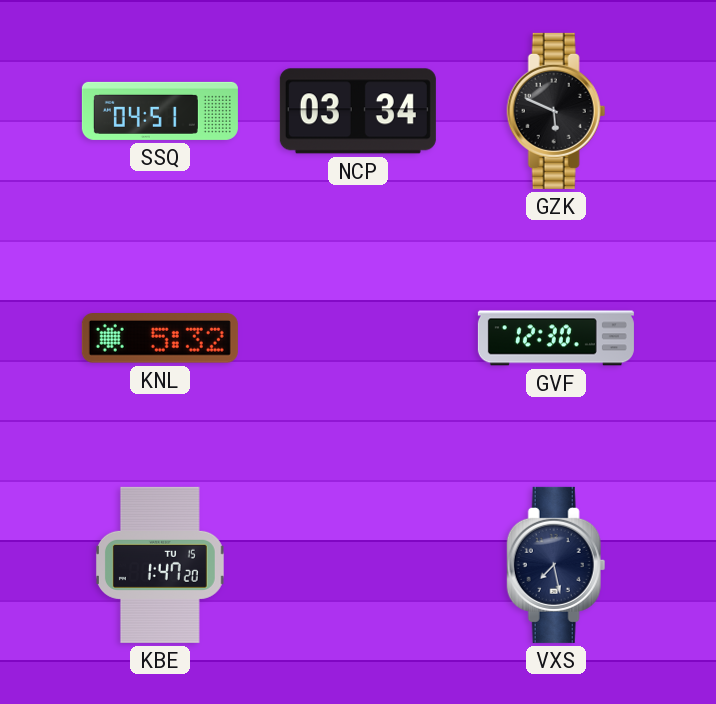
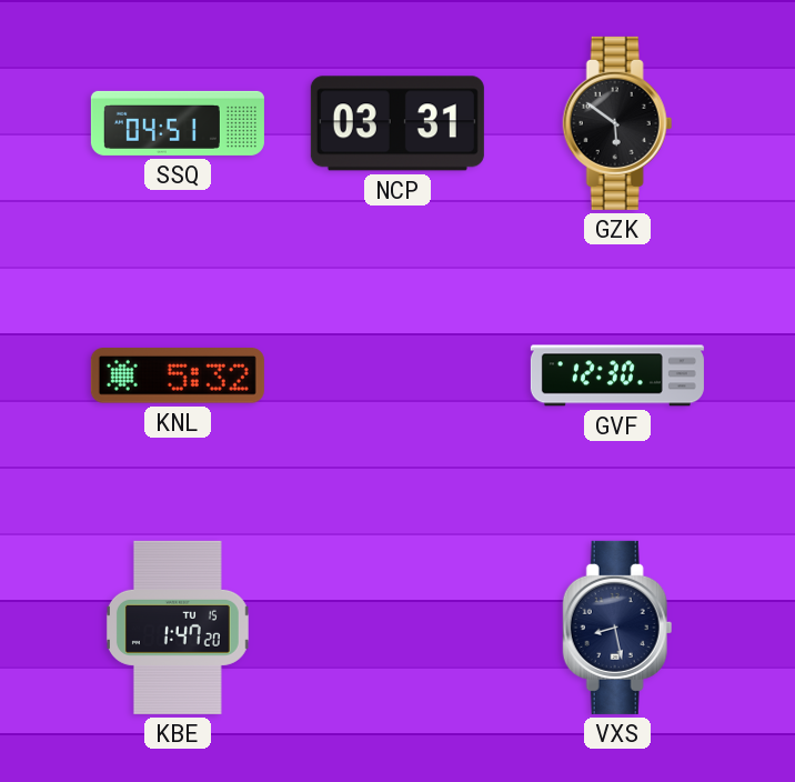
NCP: 03:34 -> 03:31 (398, 123)
GZK: 5:49 -> 5:51 (617, 123)
VXS: 7:28 -> 8:28 (617, 628)
